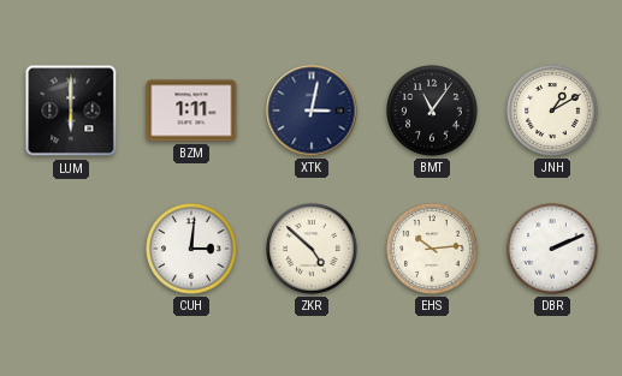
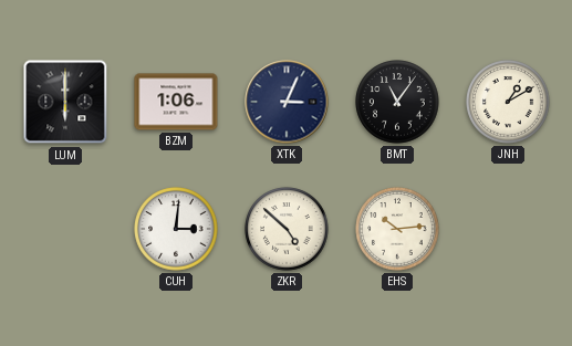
BZM: 1:11 -> 1:06 (176, 102)
XTK: 3:02 -> 3:04 (287, 102)
DBR: 2:11 -> none (552, 249)
